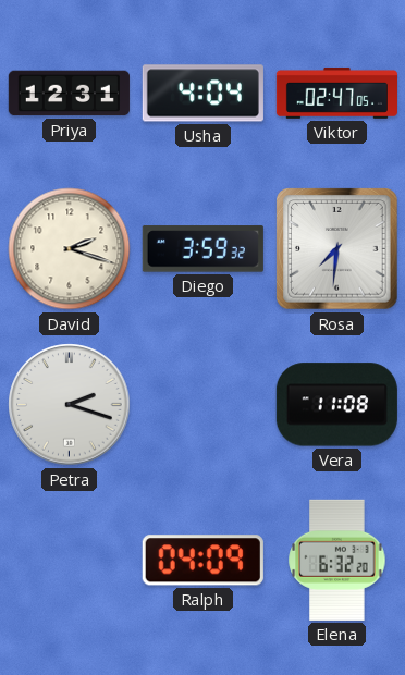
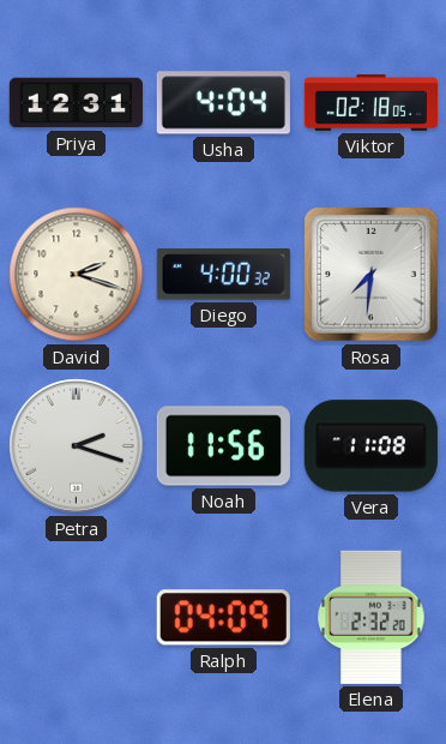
Viktor: 02:47 -> 02:18 (370, 102)
Diego: 3:59 -> 4:00 (223, 275)
Noah: none -> 11:56 (223, 446)
Elena: 6:32 -> 2:32 (372, 617)
